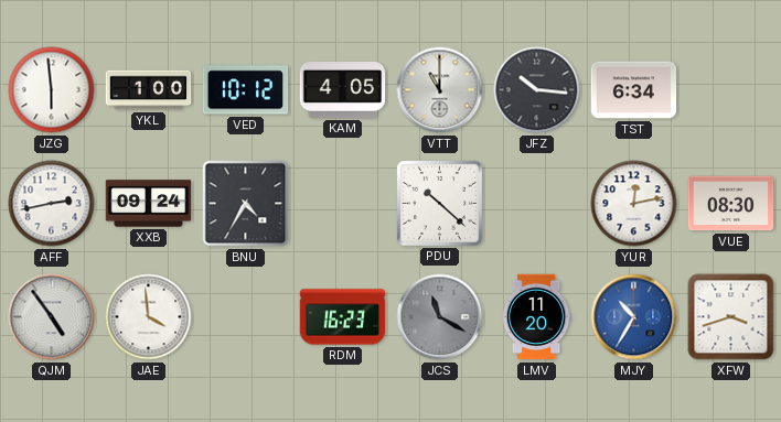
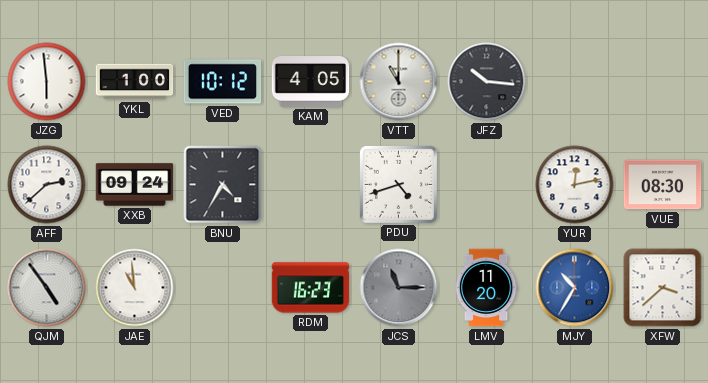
TST: 6:34 -> none (634, 90)
AFF: 2:43 -> 2:38 (47, 185)
PDU: 10:22 -> 4:42 (398, 184)
JAE: 3:59 -> 10:59 (135, 288)
JCS: 11:20 -> 11:15 (399, 288)
XFW: 3:42 -> 3:38 (663, 288)
